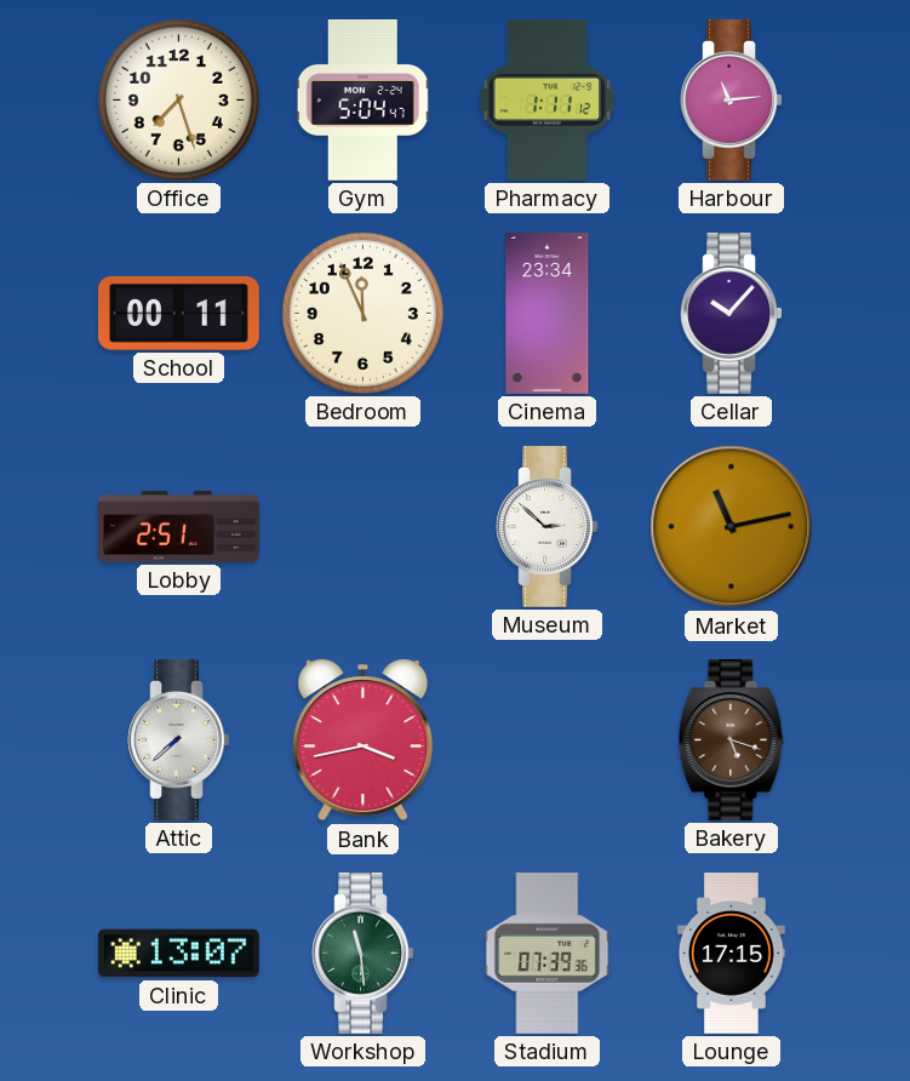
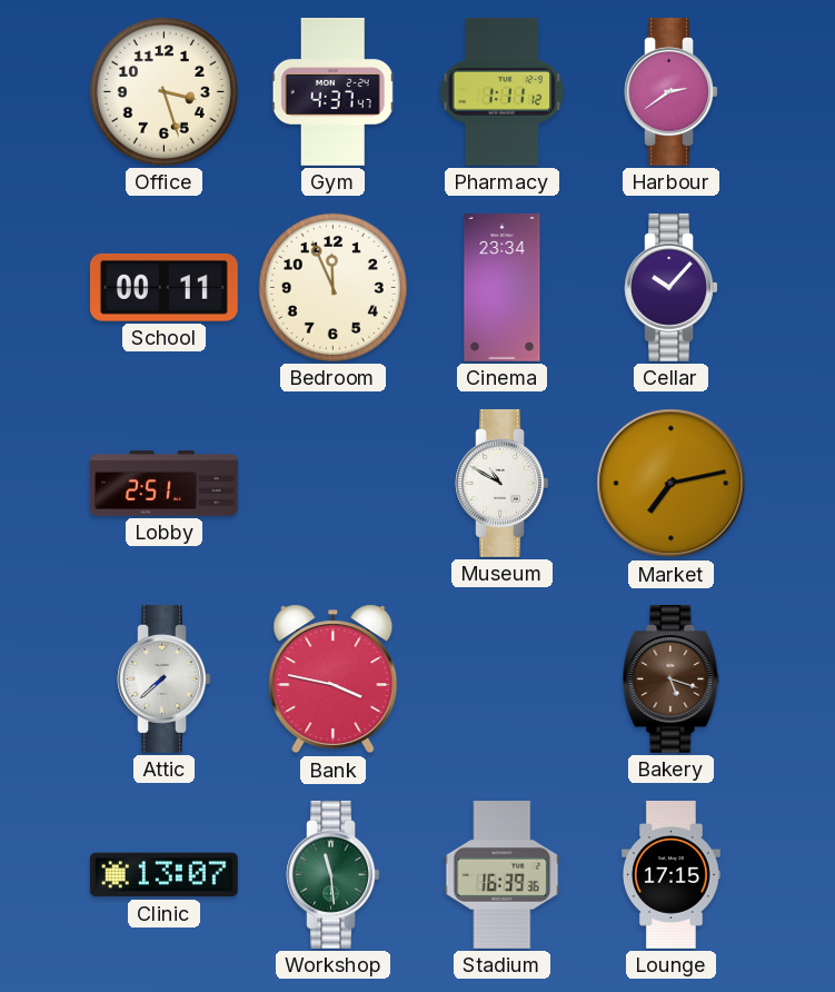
Office: 7:27 -> 3:27 (163, 91)
Gym: 5:04 -> 4:37 (332, 92)
Harbour: 11:14 -> 2:39 (670, 91)
Museum: 2:52 -> 10:50 (501, 483)
Market: 11:13 -> 7:13 (672, 484)
Bank: 3:43 -> 3:47 (334, 679)
Stadium: 07:39 -> 16:39 (503, 875)
